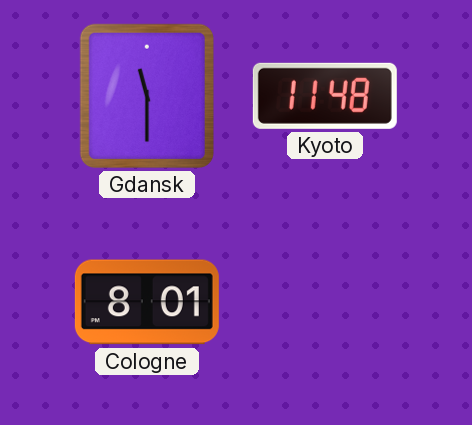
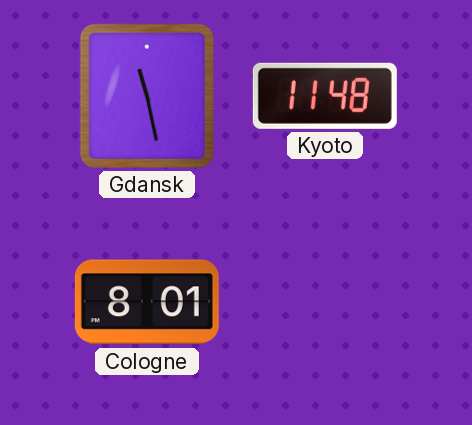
Gdansk: 11:30 -> 11:28 (147, 96)
